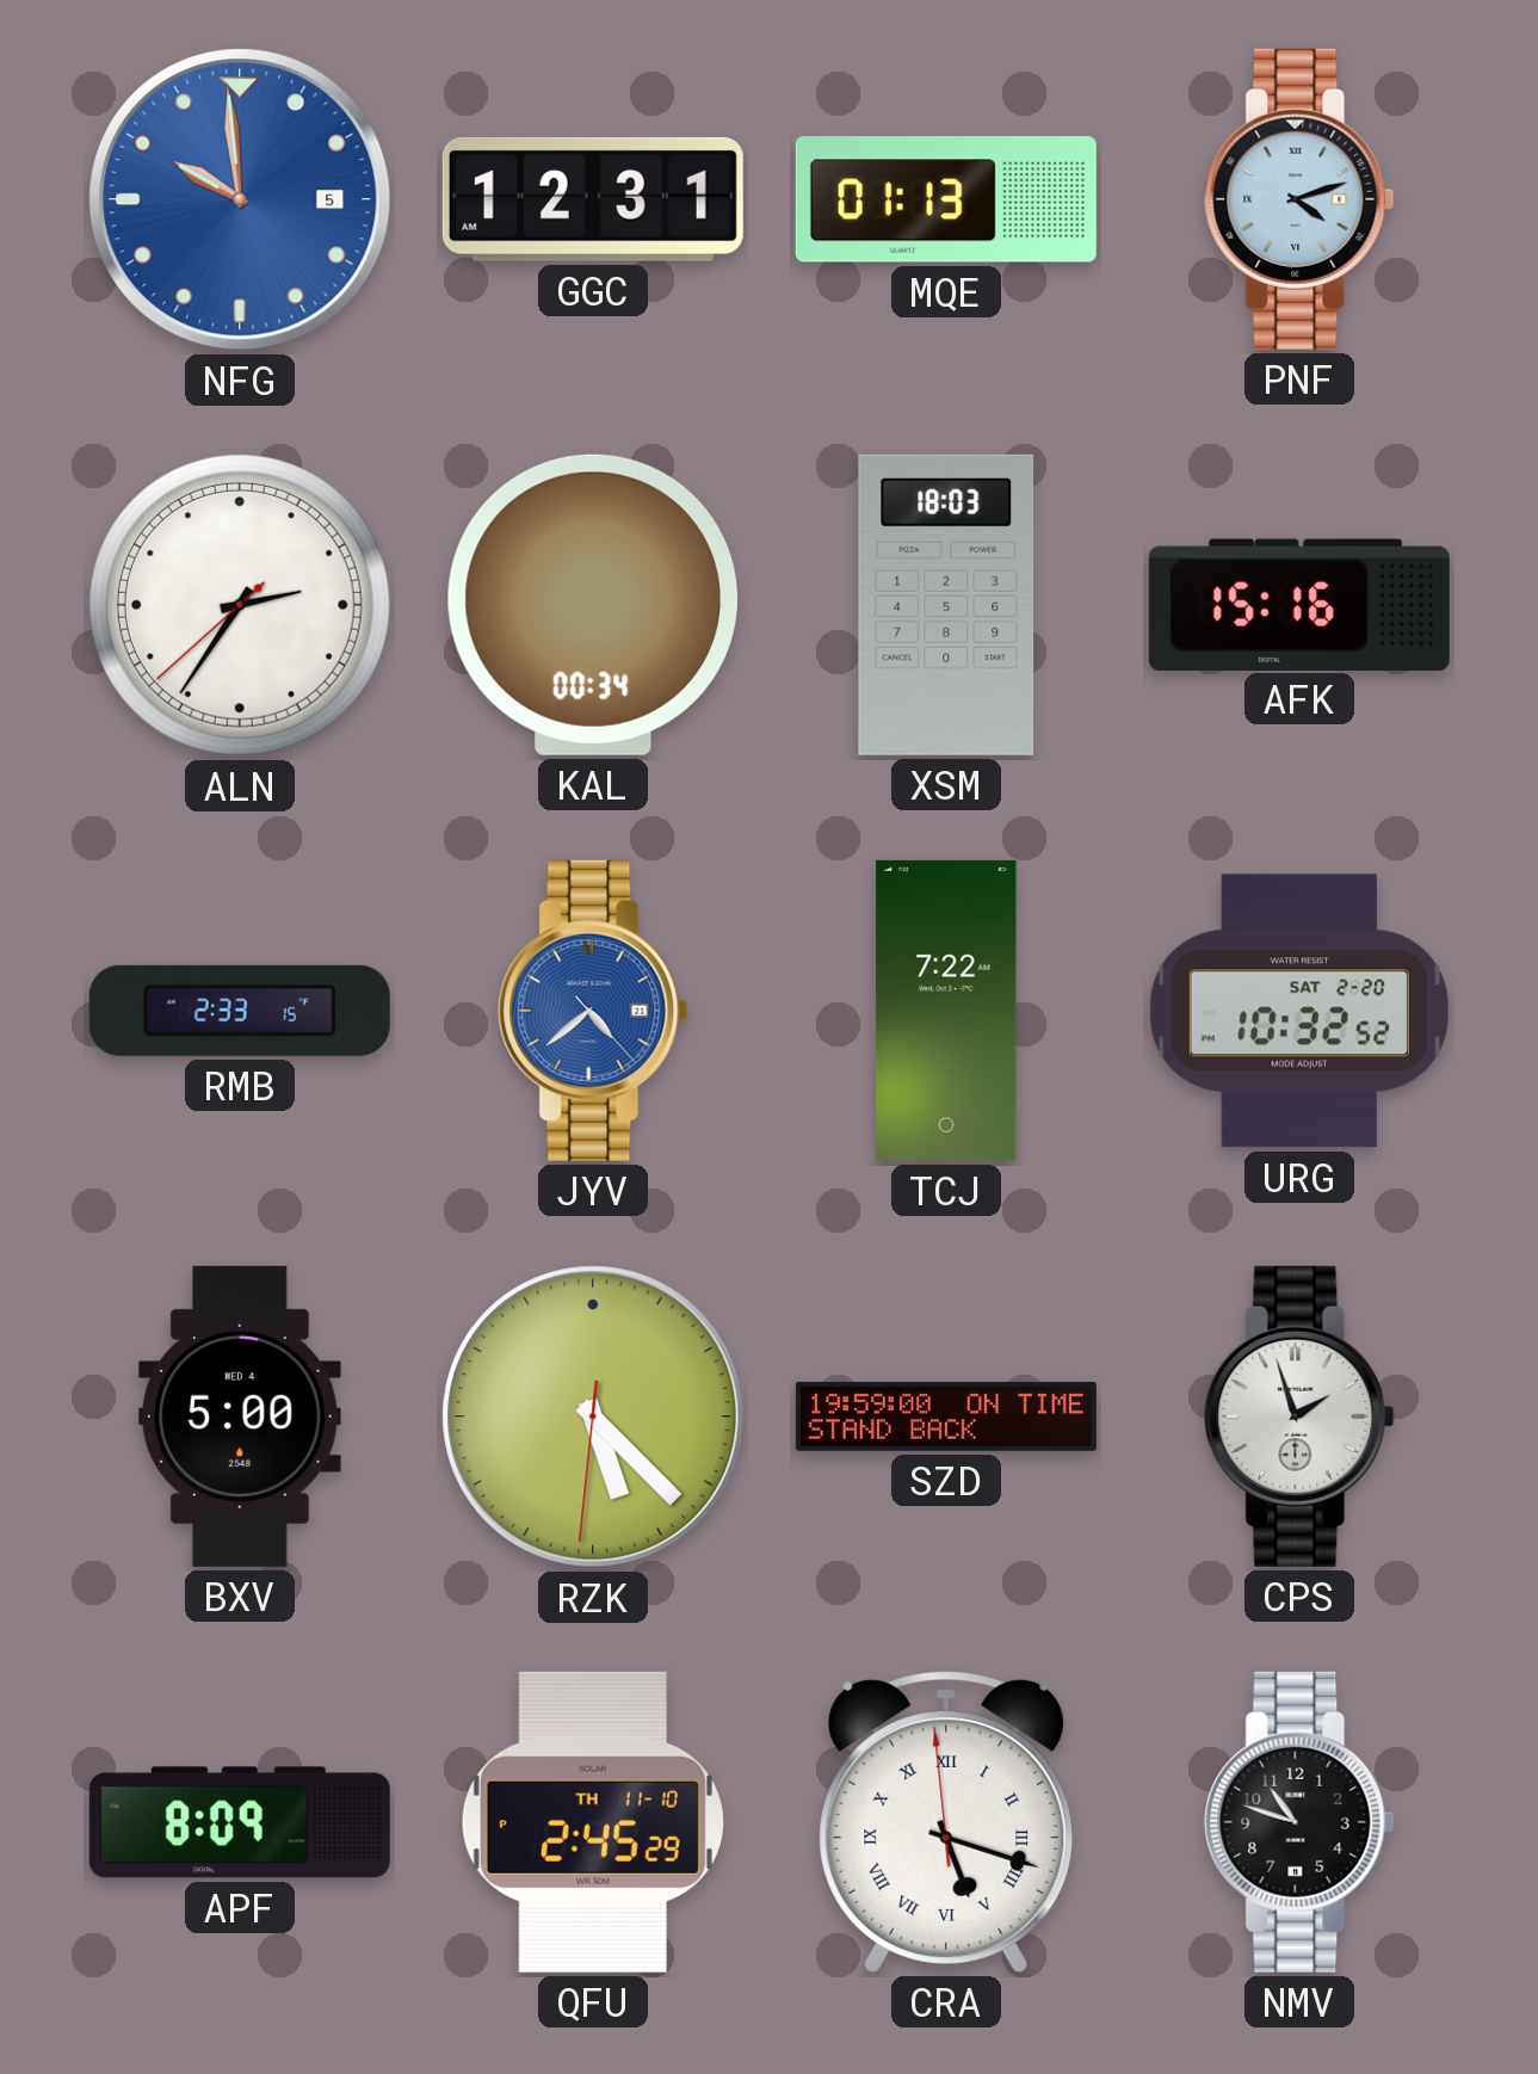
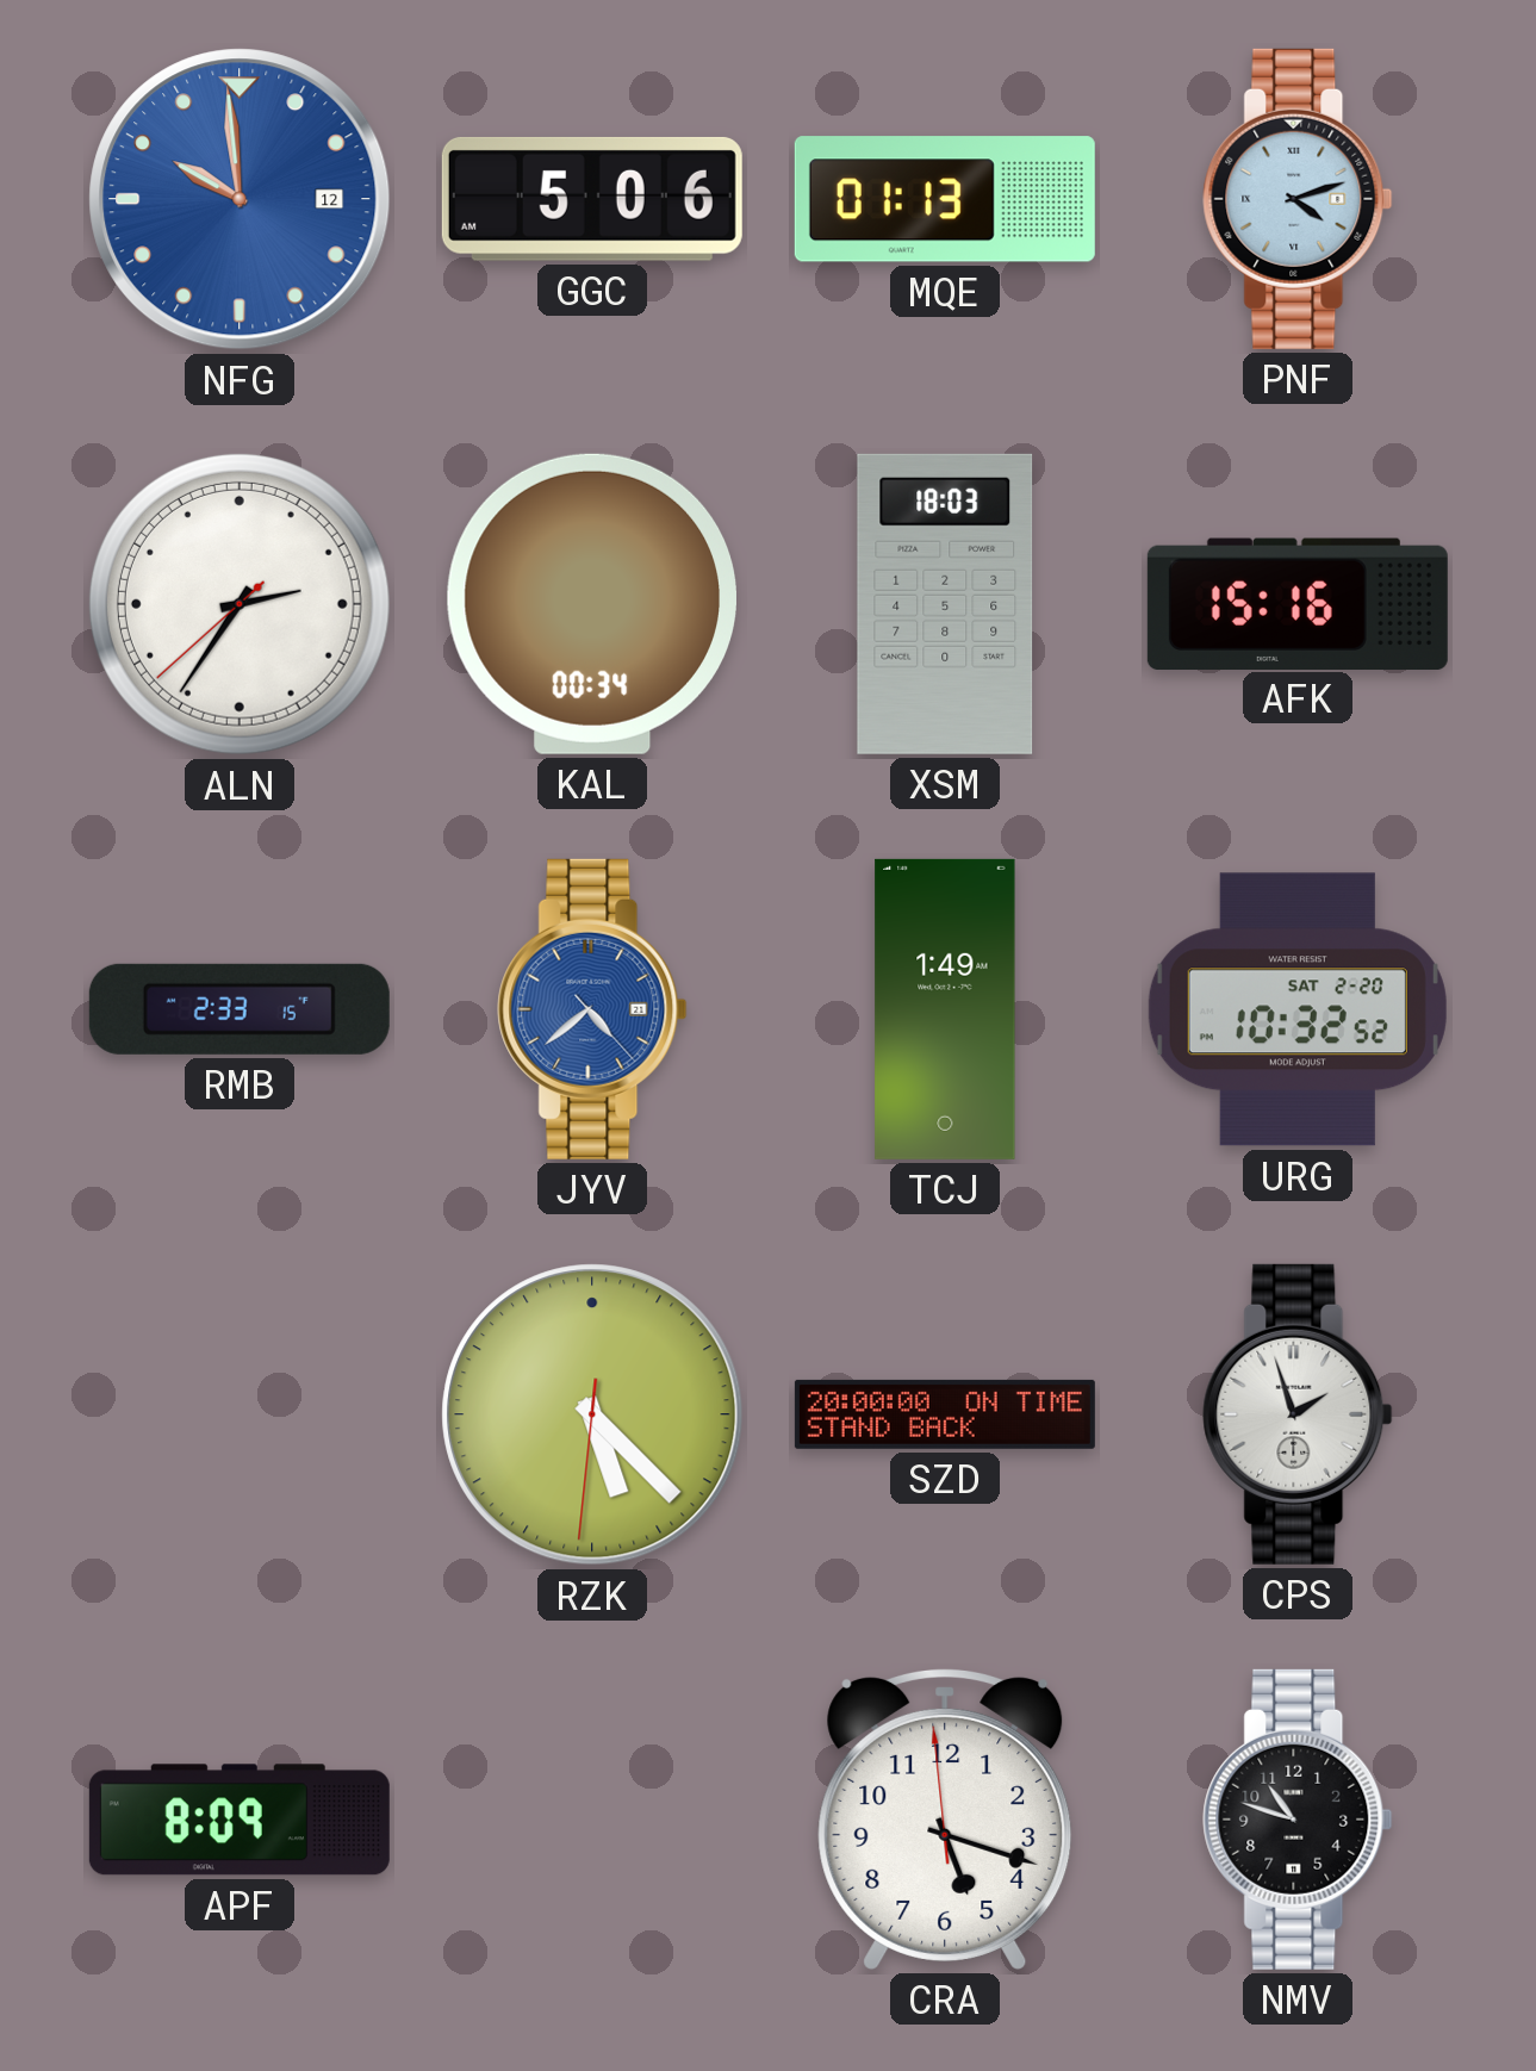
NFG date: 5 -> 12 (240, 199)
GGC: 12:31 -> 5:06 (592, 199)
TCJ: 7:22 -> 1:49 (945, 1009)
BXV: 5:00 -> none (240, 1416)
SZD: 19:59 -> 20:00 (945, 1414)
QFU: 2:45 -> none (593, 1822)
CRA numerals: Roman -> Arabic (945, 1818)
